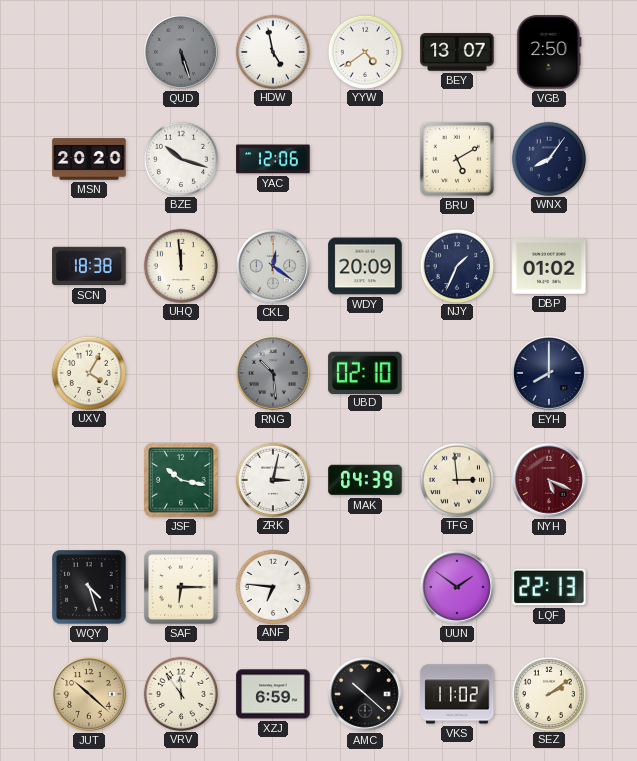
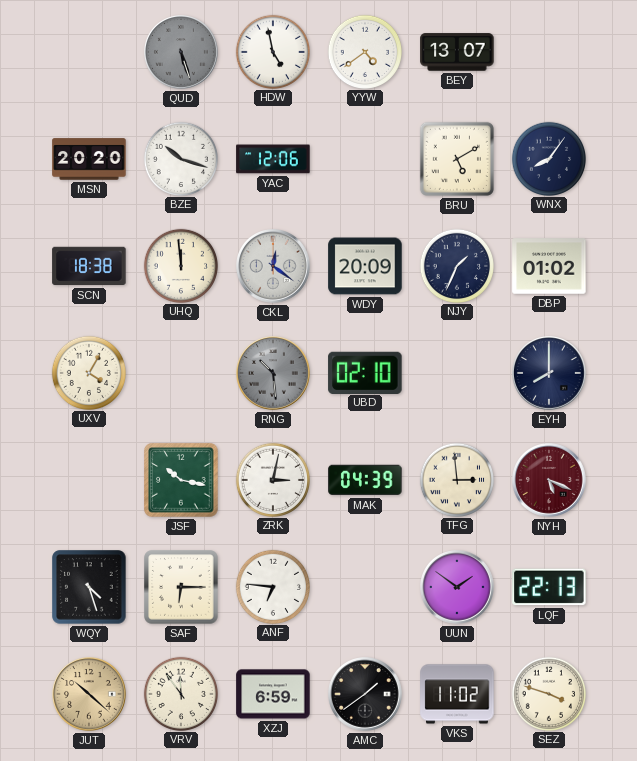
VGB: 2:50 -> none (549, 52)
AMC: 10:22 -> 1:39 (366, 695)
SEZ: 2:09 -> 3:48 (548, 693)
